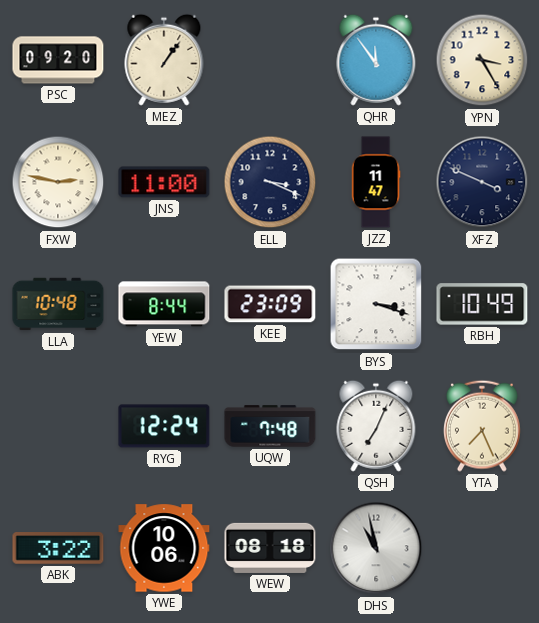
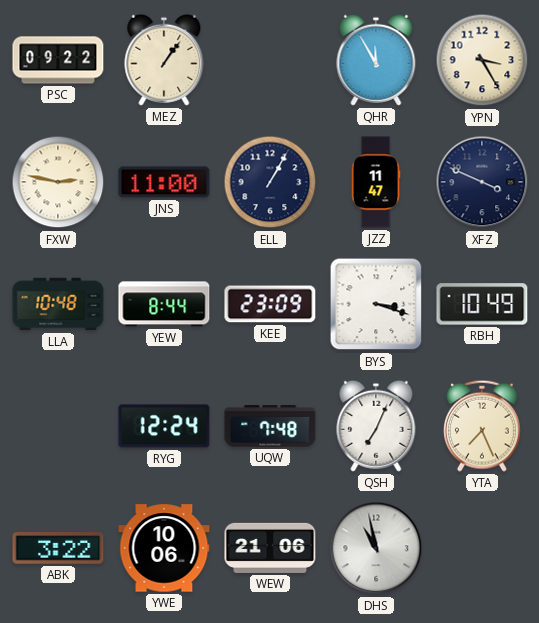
PSC: 09:20 -> 09:22 (58, 60)
QHR: 11:54 -> 11:55 (376, 60)
ELL: 3:19 -> 1:05 (270, 182)
WEW: 08:18 -> 21:06 (270, 548)
